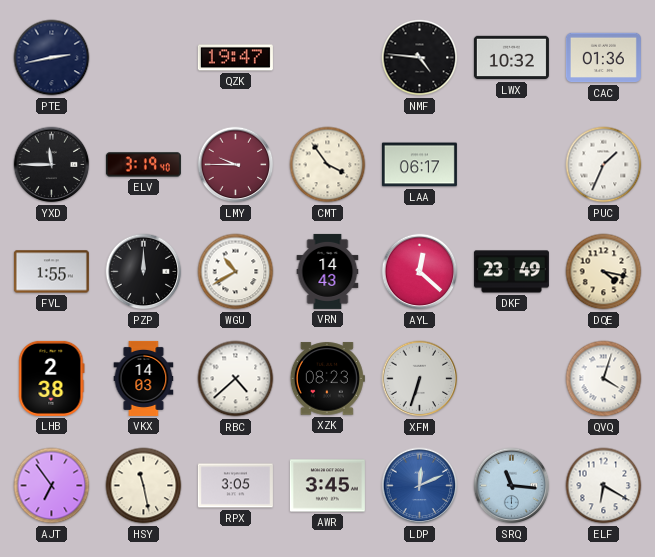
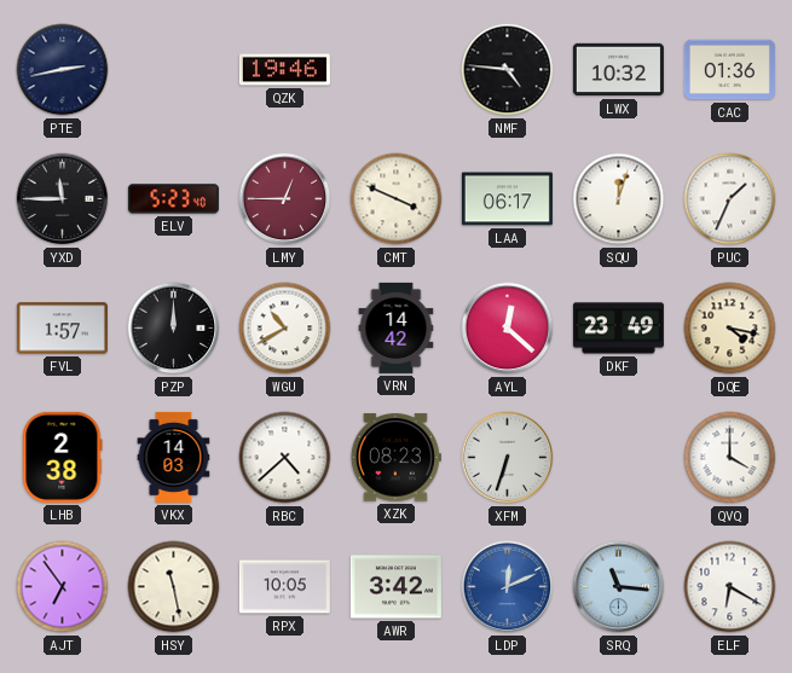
QZK: 19:47 -> 19:46 (284, 70)
ELV: 3:19 -> 5:23 (173, 199)
LMY: 9:45 -> 12:45 (285, 199)
CMT: 3:54 -> 3:49 (397, 199)
SQU: none -> 12:03 (619, 199)
FVL: 1:55 -> 1:57 (62, 329)
VRN: 14:43 -> 14:42 (397, 327)
QVQ: 4:03 -> 4:00 (730, 458)
RPX: 3:05 -> 10:05 (284, 587)
AWR: 3:45 -> 3:42 (395, 587)
